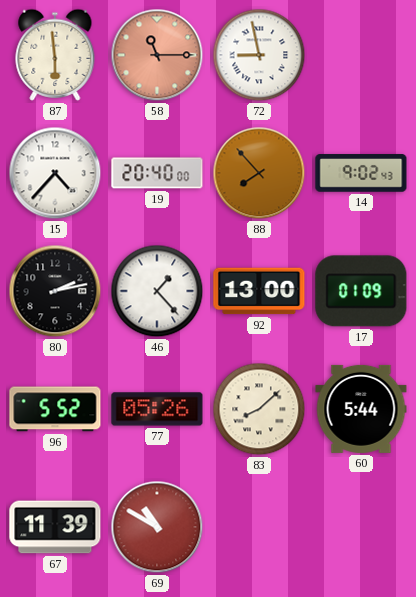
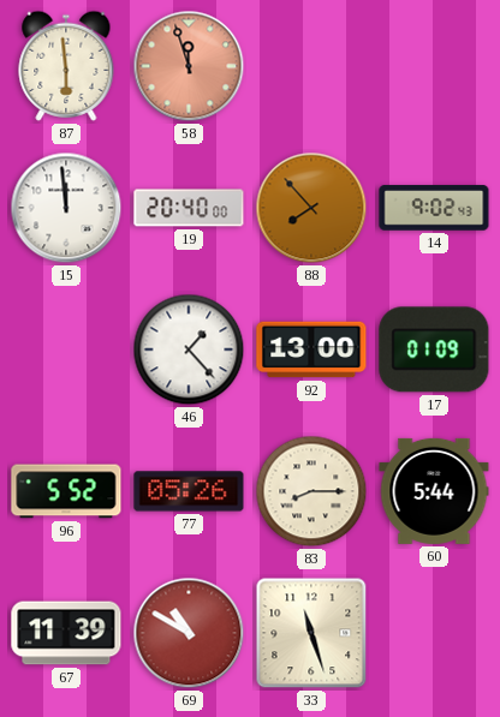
58: 11:15 -> 11:57 (189, 66)
72: 8:58 -> none (259, 55)
15: 4:37 -> 11:59 (66, 208)
80: 2:13 -> none (55, 291)
83: 8:08 -> 8:15 (311, 491)
33: none -> 11:27 (311, 633)
